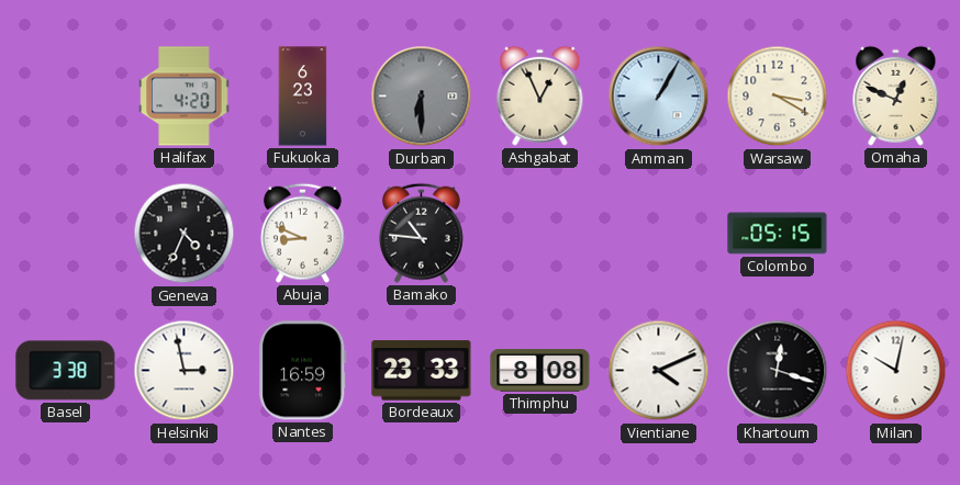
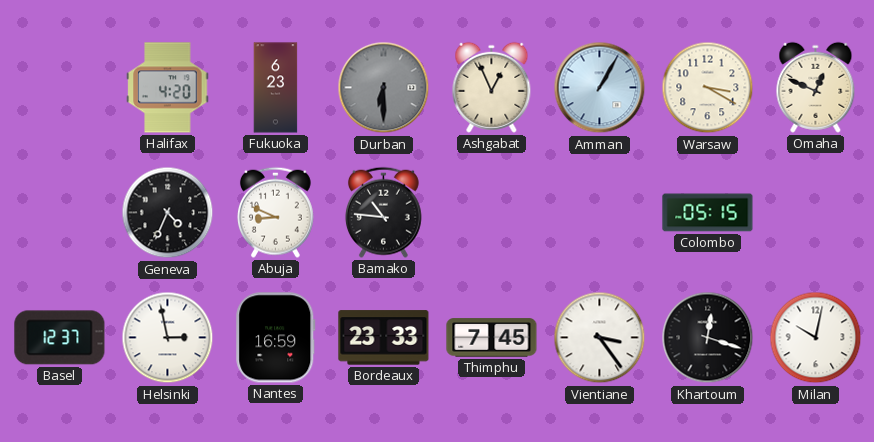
Basel: 3:38 -> 12:37 (60, 338)
Thimphu: 8:08 -> 7:45 (492, 338)
Vientiane: 4:11 -> 3:24 (600, 338)
